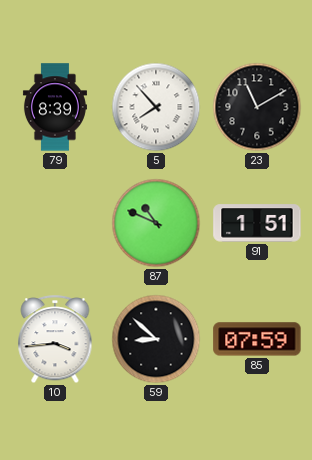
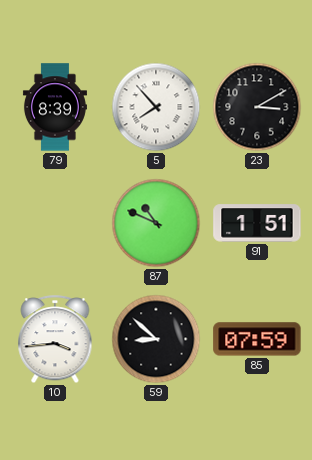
23: 11:10 -> 3:10 (257, 107)
